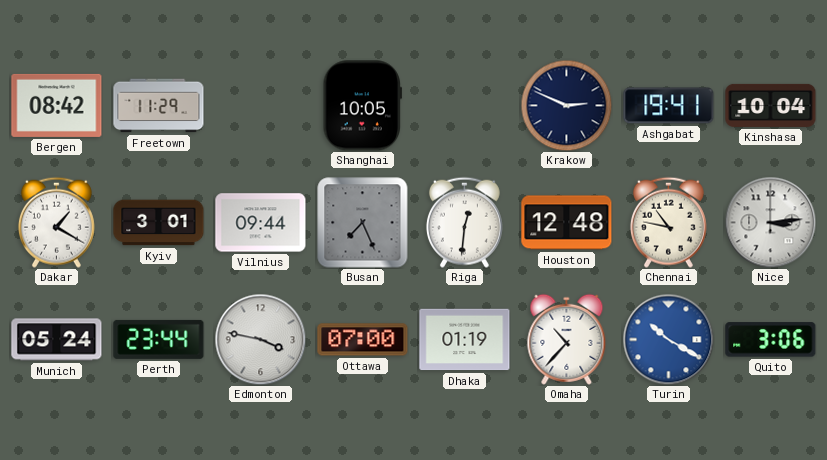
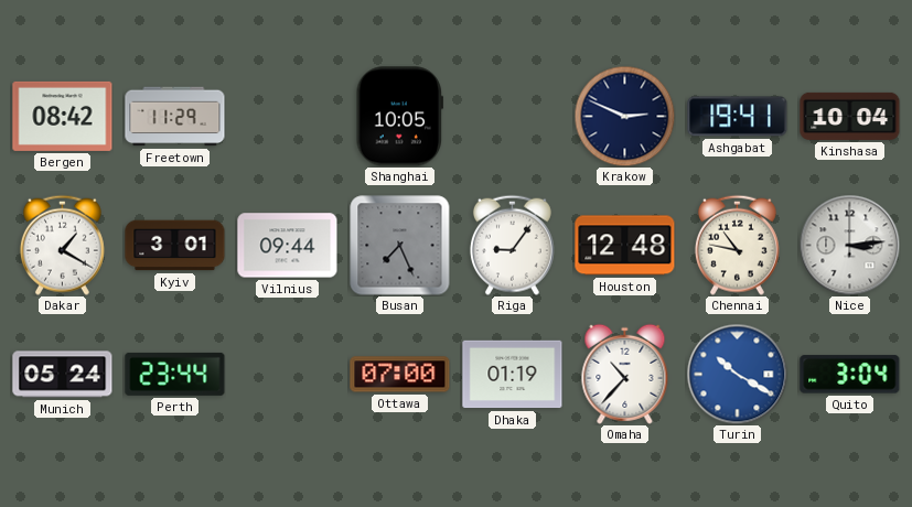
Riga: 12:31 -> 9:06 (512, 245)
Edmonton: 3:47 -> none (260, 339)
Quito: 3:06 -> 3:04 (850, 375)
